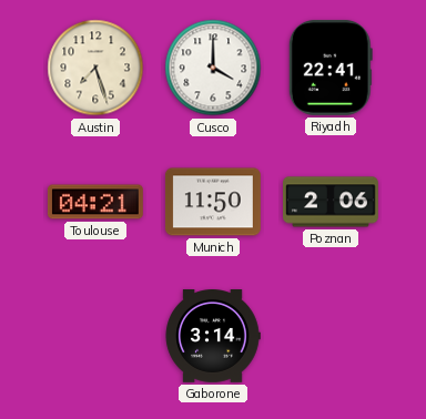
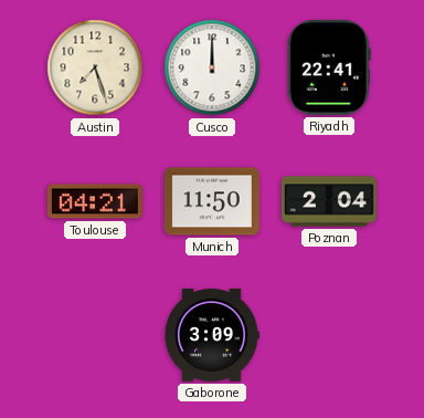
Cusco: 4:00 -> 12:00 (212, 67)
Poznan: 2:06 -> 2:04 (330, 201)
Gaborone: 3:14 -> 3:09 (212, 336)
